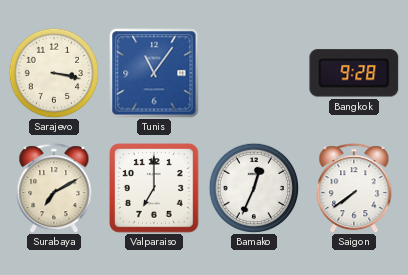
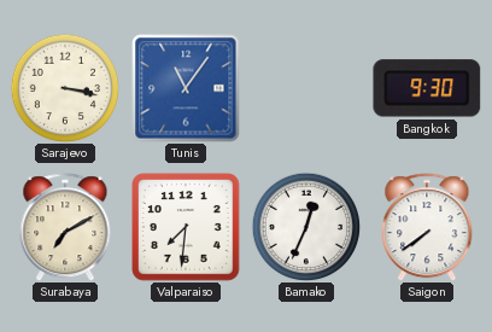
Bangkok: 9:28 -> 9:30 (427, 88)
Valparaiso: 7:00 -> 7:31 (187, 228)
